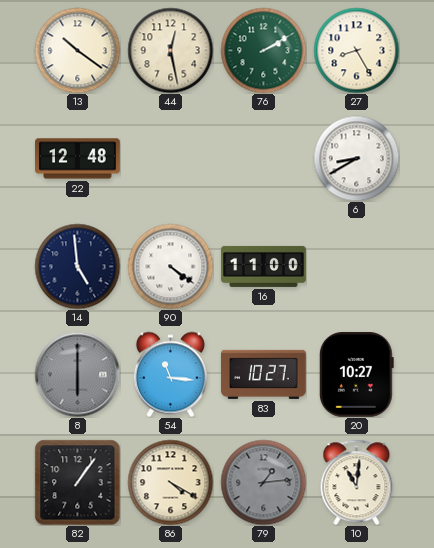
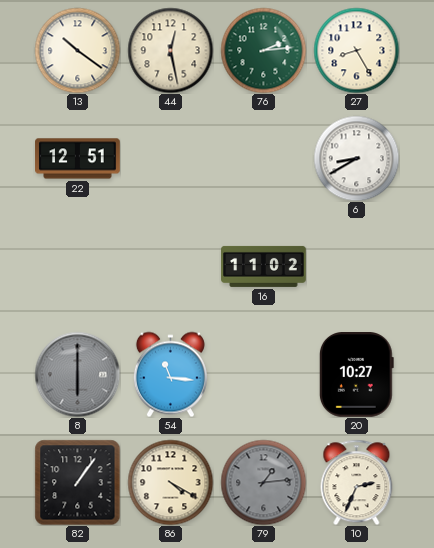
76: 2:10 -> 2:14 (263, 50)
22: 12:48 -> 12:51 (78, 159)
14: 4:59 -> none (77, 266)
90: 4:21 -> none (170, 266)
16: 11:00 -> 11:02 (264, 266)
83: 10:27 -> none (264, 374)
10: 11:01 -> 2:34 (357, 482)
